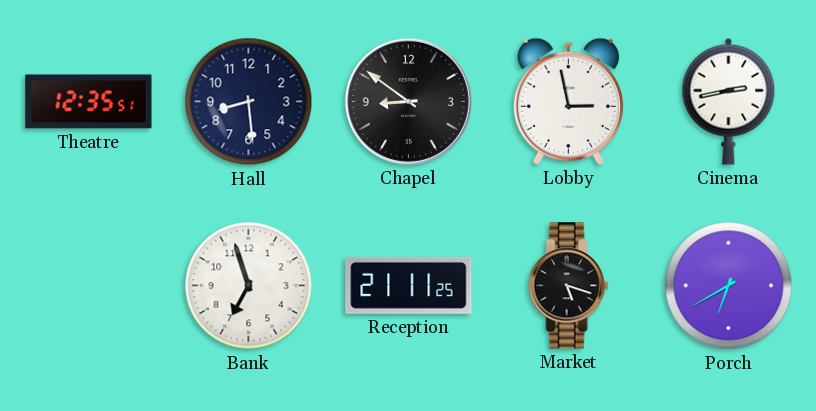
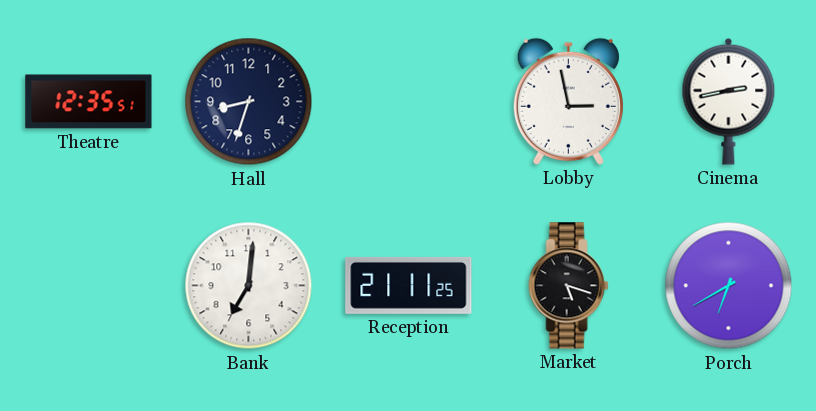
Hall: 8:29 -> 8:33 (249, 102)
Chapel: 8:51 -> none (408, 101)
Bank: 6:57 -> 7:01 (249, 286)
